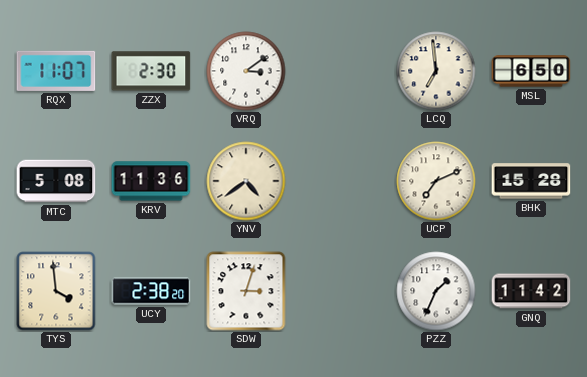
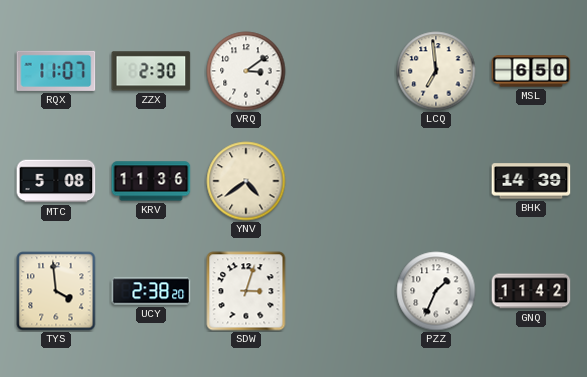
UCP: 7:11 -> none (436, 181)
BHK: 15:28 -> 14:39 (531, 181)
